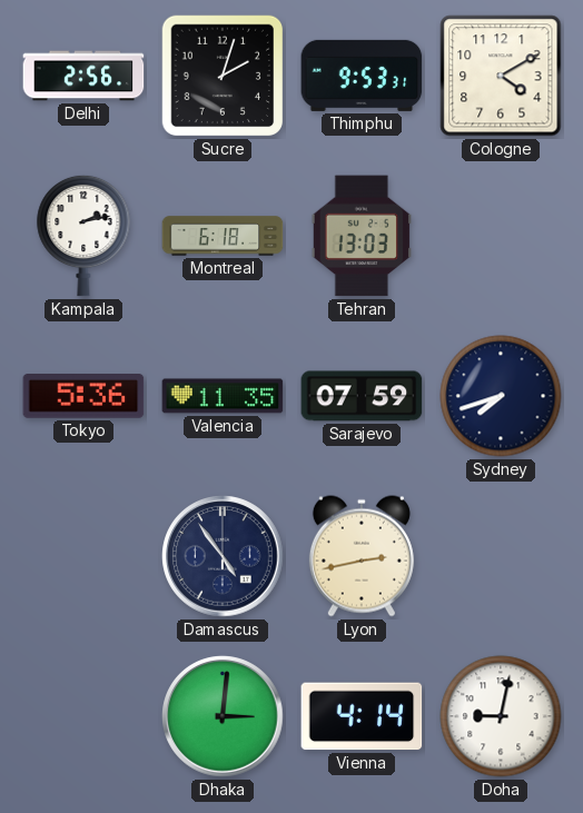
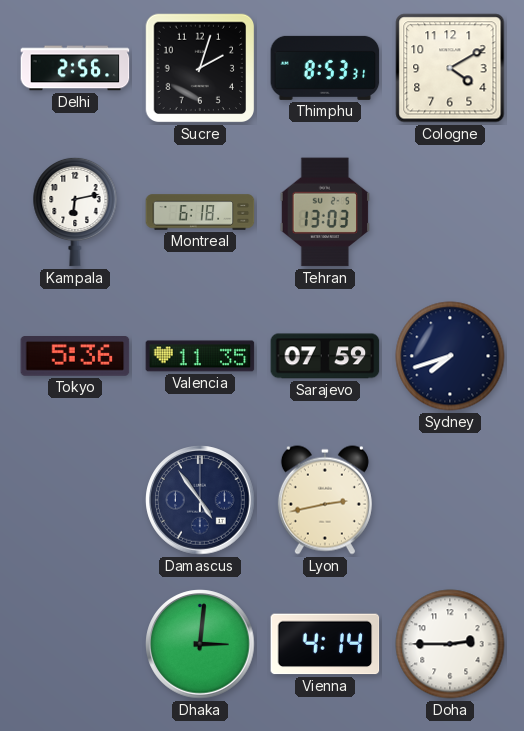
Thimphu: 9:53 -> 8:53 (325, 68)
Kampala: 2:13 -> 6:13 (75, 212)
Doha: 9:02 -> 2:45 (450, 644)
